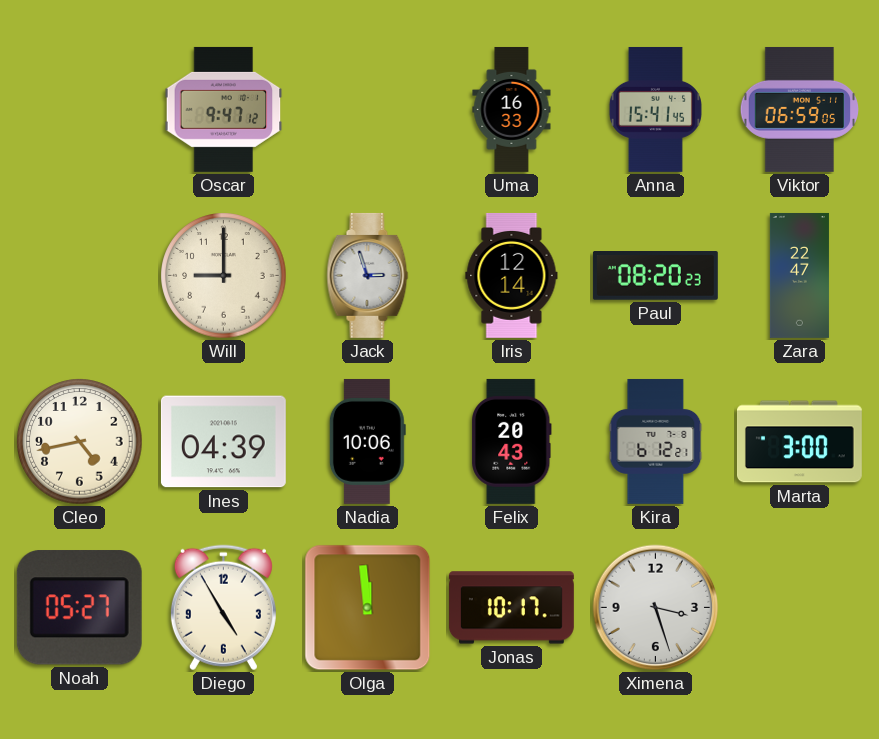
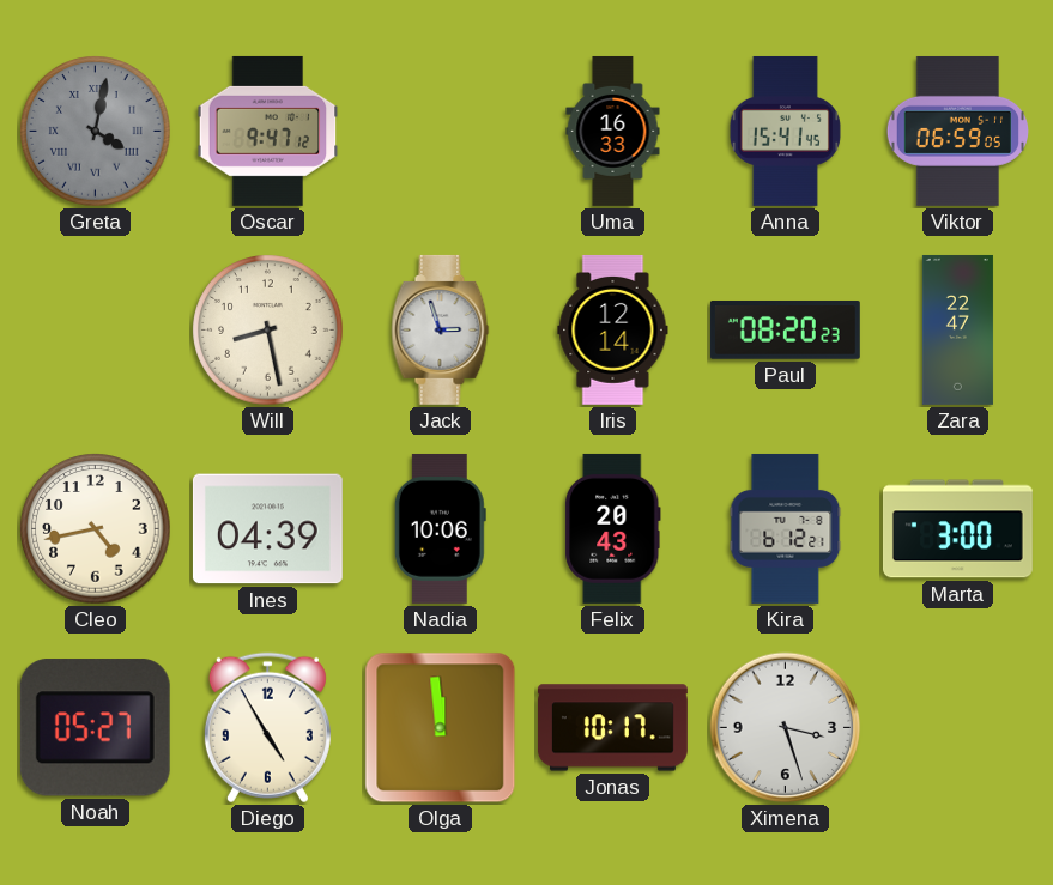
Greta: none -> 4:02 (96, 132)
Will: 9:00 -> 8:28 (268, 331)
